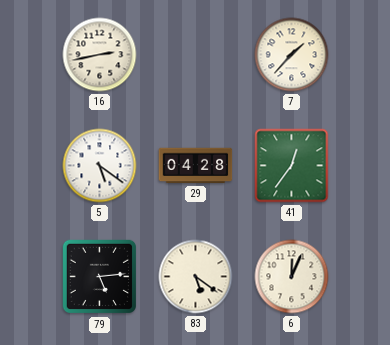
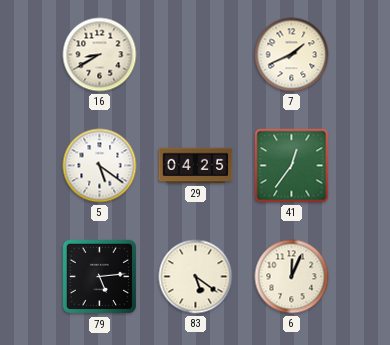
16: 2:43 -> 8:40 (100, 55)
7: 1:37 -> 1:41 (292, 55)
29: 04:28 -> 04:25 (196, 166)
